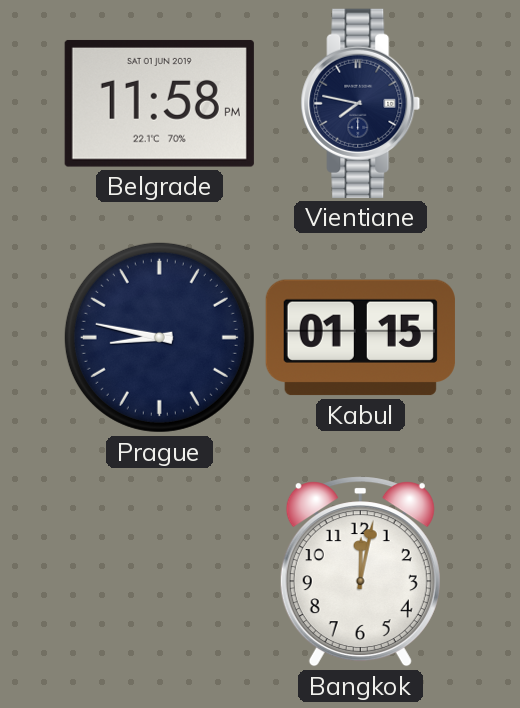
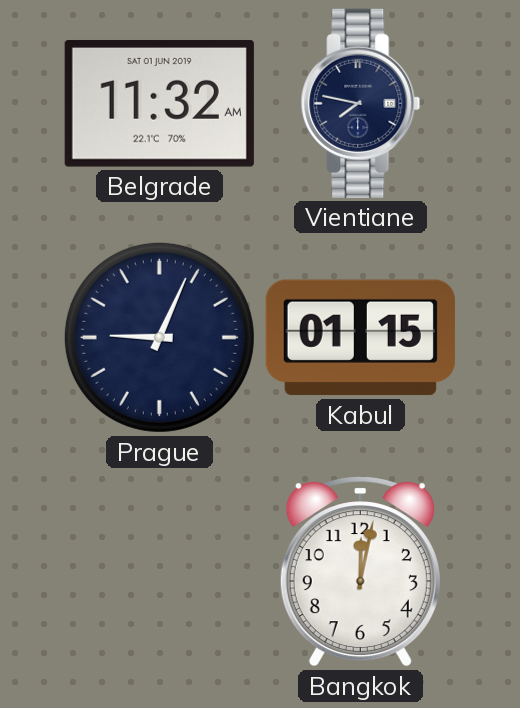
Belgrade: 11:58 -> 11:32 (159, 103)
Prague: 8:47 -> 9:04 (159, 337)
